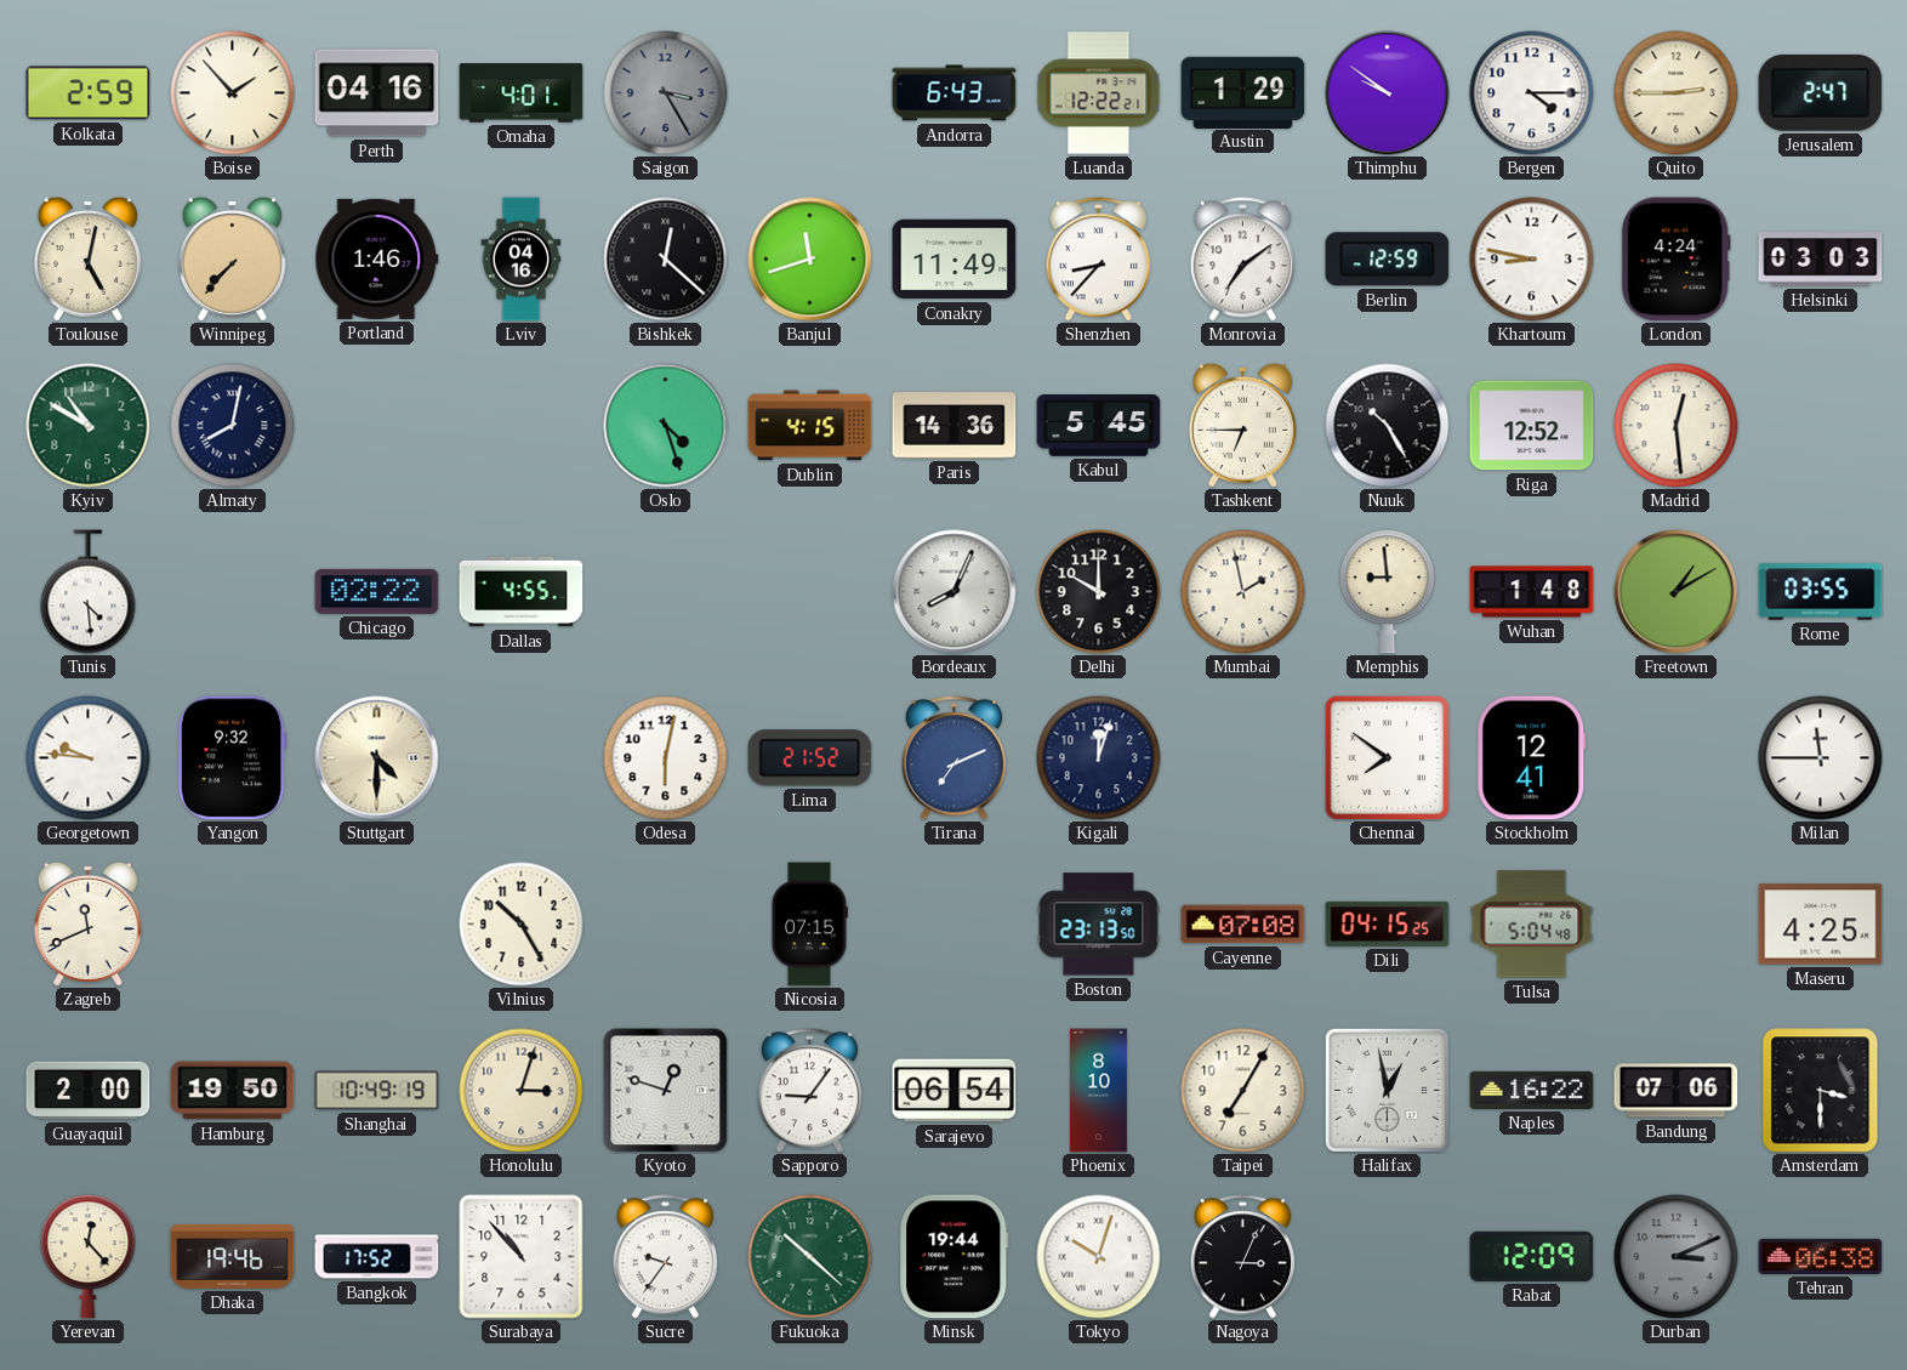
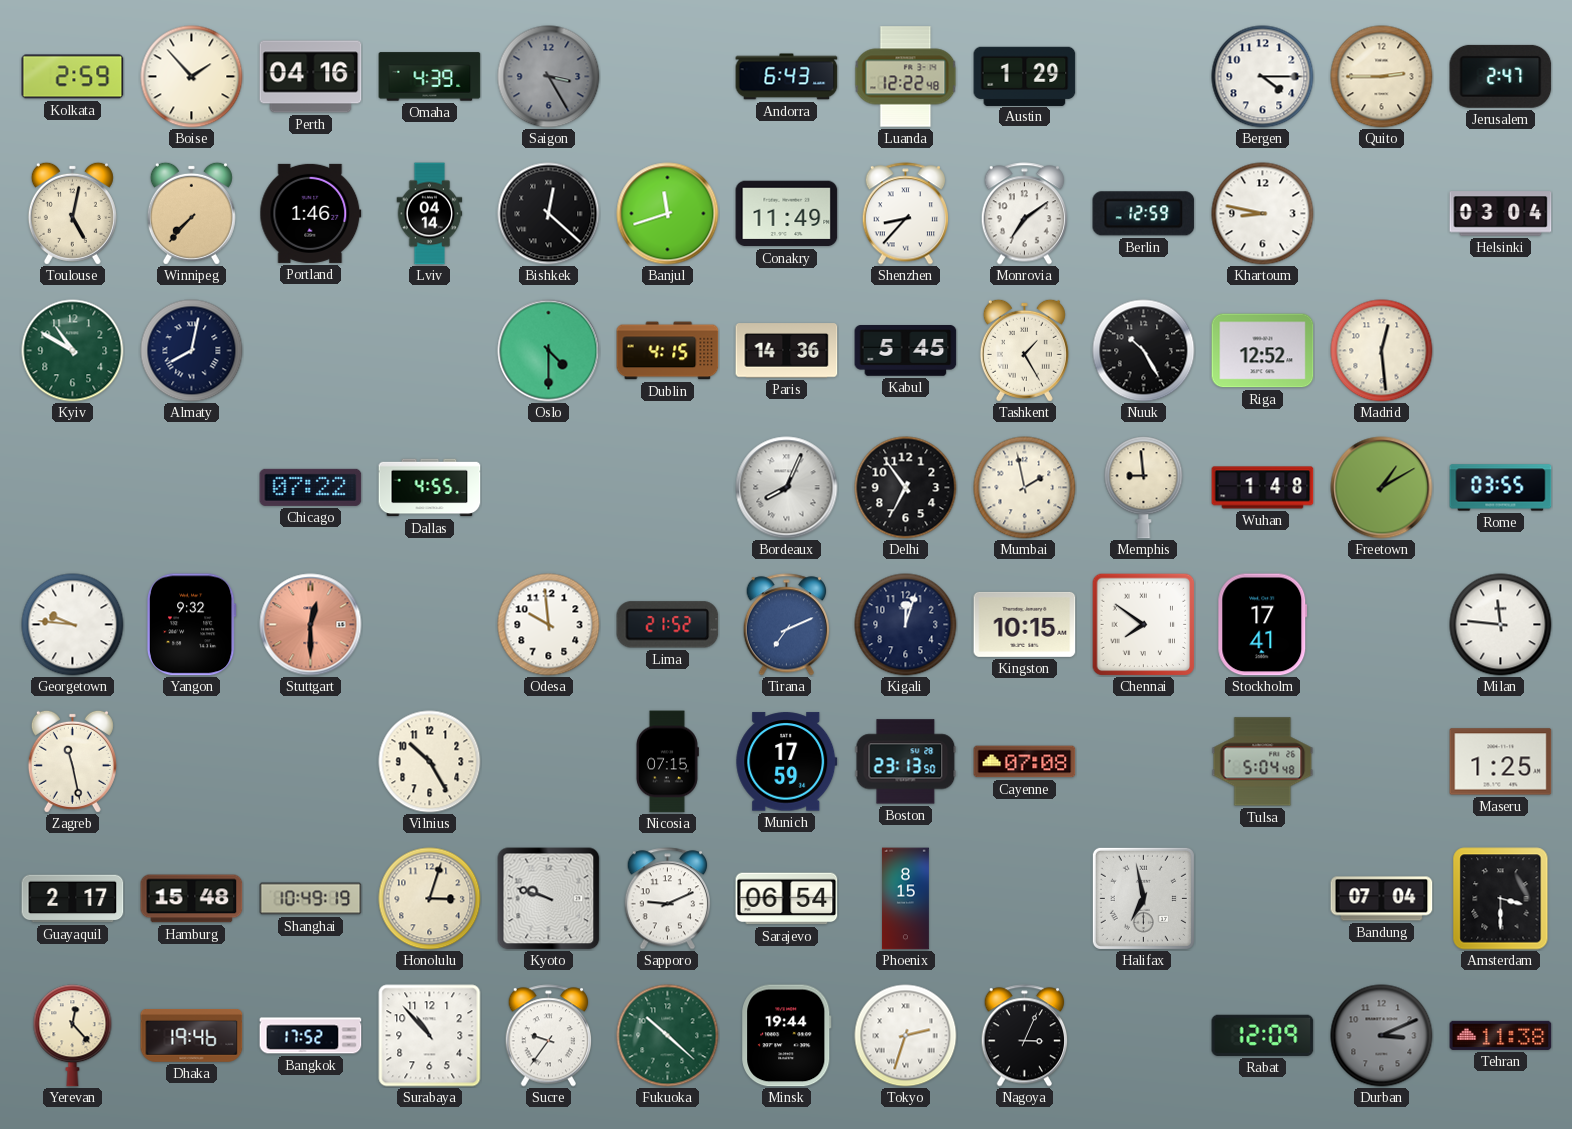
Omaha: 4:01 -> 4:39 (430, 77)
Luanda: 12:22:21 -> 12:22:48 (906, 77)
Thimphu: 9:51 -> none (1388, 93)
Lviv: 04:16 -> 04:14 (430, 214)
London: 4:24 -> none (1675, 260)
Helsinki: 03:03 -> 03:04 (1501, 214)
Oslo: 4:27 -> 4:30 (549, 351)
Tashkent: 6:45 -> 1:25 (1024, 350)
Tunis: 4:29 -> none (89, 592)
Chicago: 02:22 -> 07:22 (311, 487)
Delhi: 10:00 -> 6:54 (906, 488)
Stuttgart: 4:30 -> 12:30 (311, 625)
Stuttgart dial: cream -> salmon (311, 625)
Odesa: 6:02 -> 9:59 (549, 625)
Kingston: none -> 10:15 (1025, 624)
Stockholm: 12:41 -> 17:41 (1263, 625)
Milan: 11:45 -> 11:46 (1501, 625)
Zagreb: 11:41 -> 11:28 (72, 761)
Munich: none -> 17:59 (787, 762)
Dili: 04:15 -> none (1388, 923)
Maseru: 4:25 -> 1:25 (1501, 762)
Guayaquil: 2:00 -> 2:17 (73, 899)
Hamburg: 19:50 -> 15:48 (192, 899)
Kyoto: 12:48 -> 9:48 (549, 899)
Sapporo: 9:06 -> 9:11 (667, 899)
Phoenix: 8:10 -> 8:15 (905, 899)
Taipei: 7:05 -> none (1243, 1091)
Halifax: 12:58 -> 6:58 (1143, 898)
Naples: 16:22 -> none (1532, 1090)
Bandung: 07:06 -> 07:04 (1382, 899)
Tokyo: 10:03 -> 2:33 (906, 1036)
Tehran: 06:38 -> 11:38 (1501, 1035)
